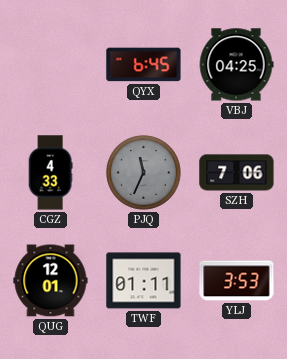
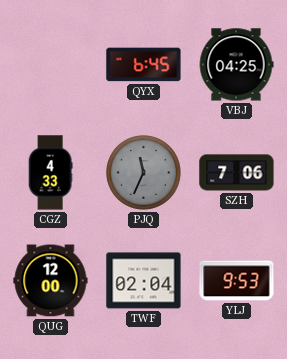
QUG: 12:01 -> 12:00 (51, 281)
TWF: 01:11 -> 02:04 (144, 281)
YLJ: 3:53 -> 9:53 (237, 281)
